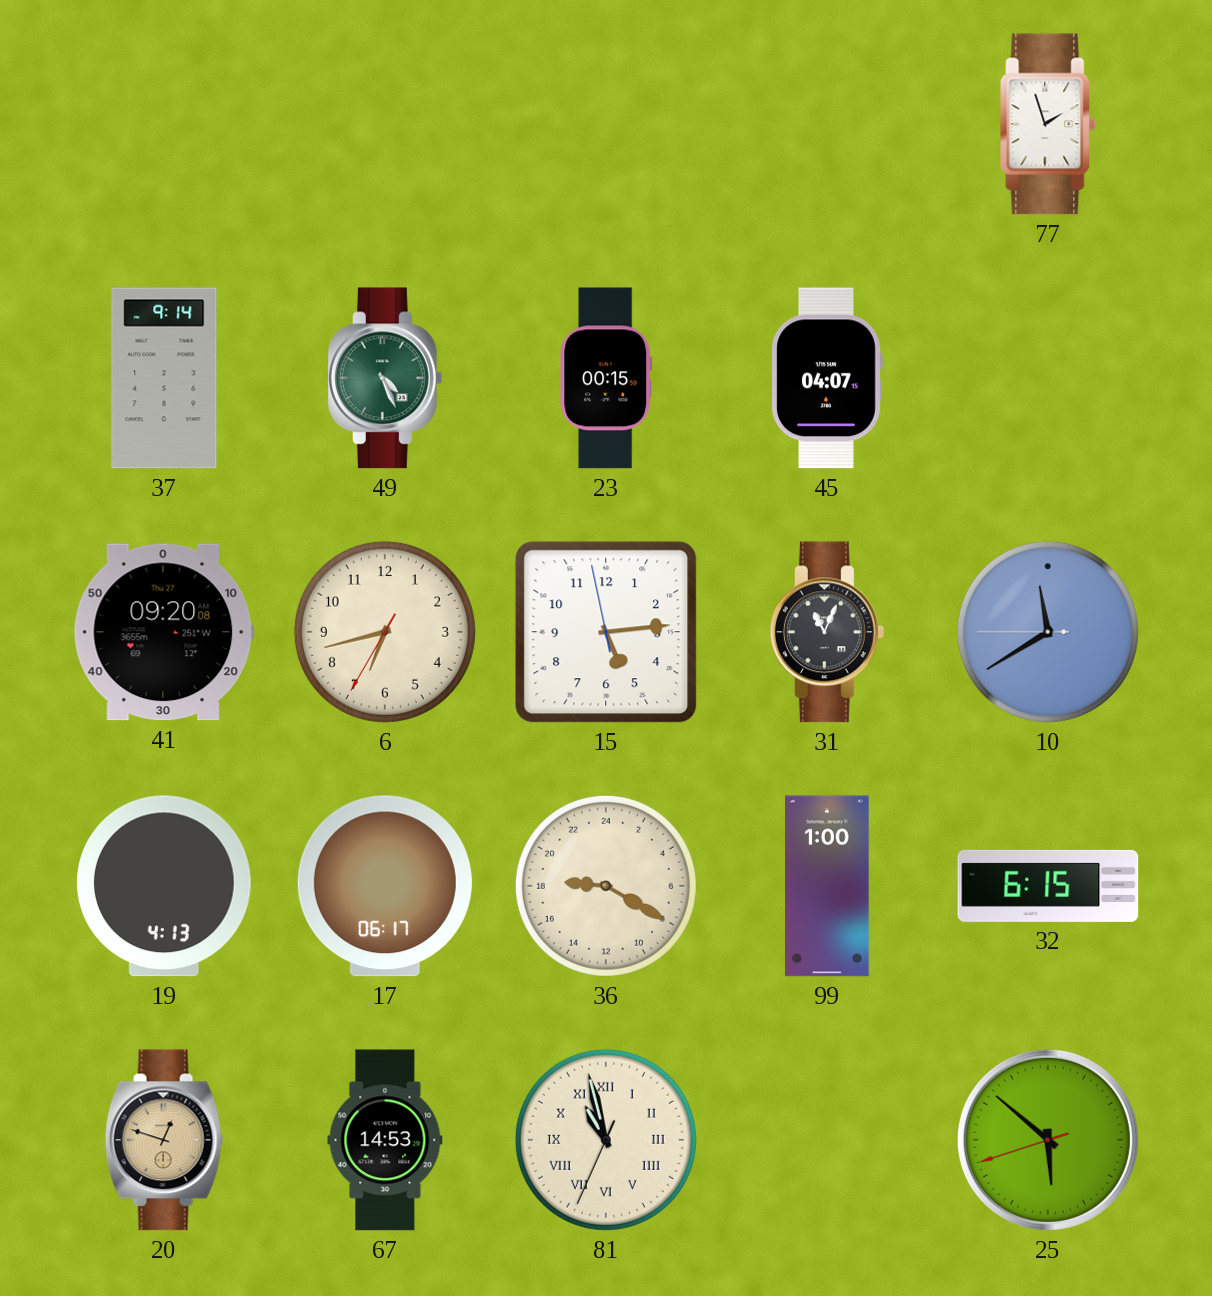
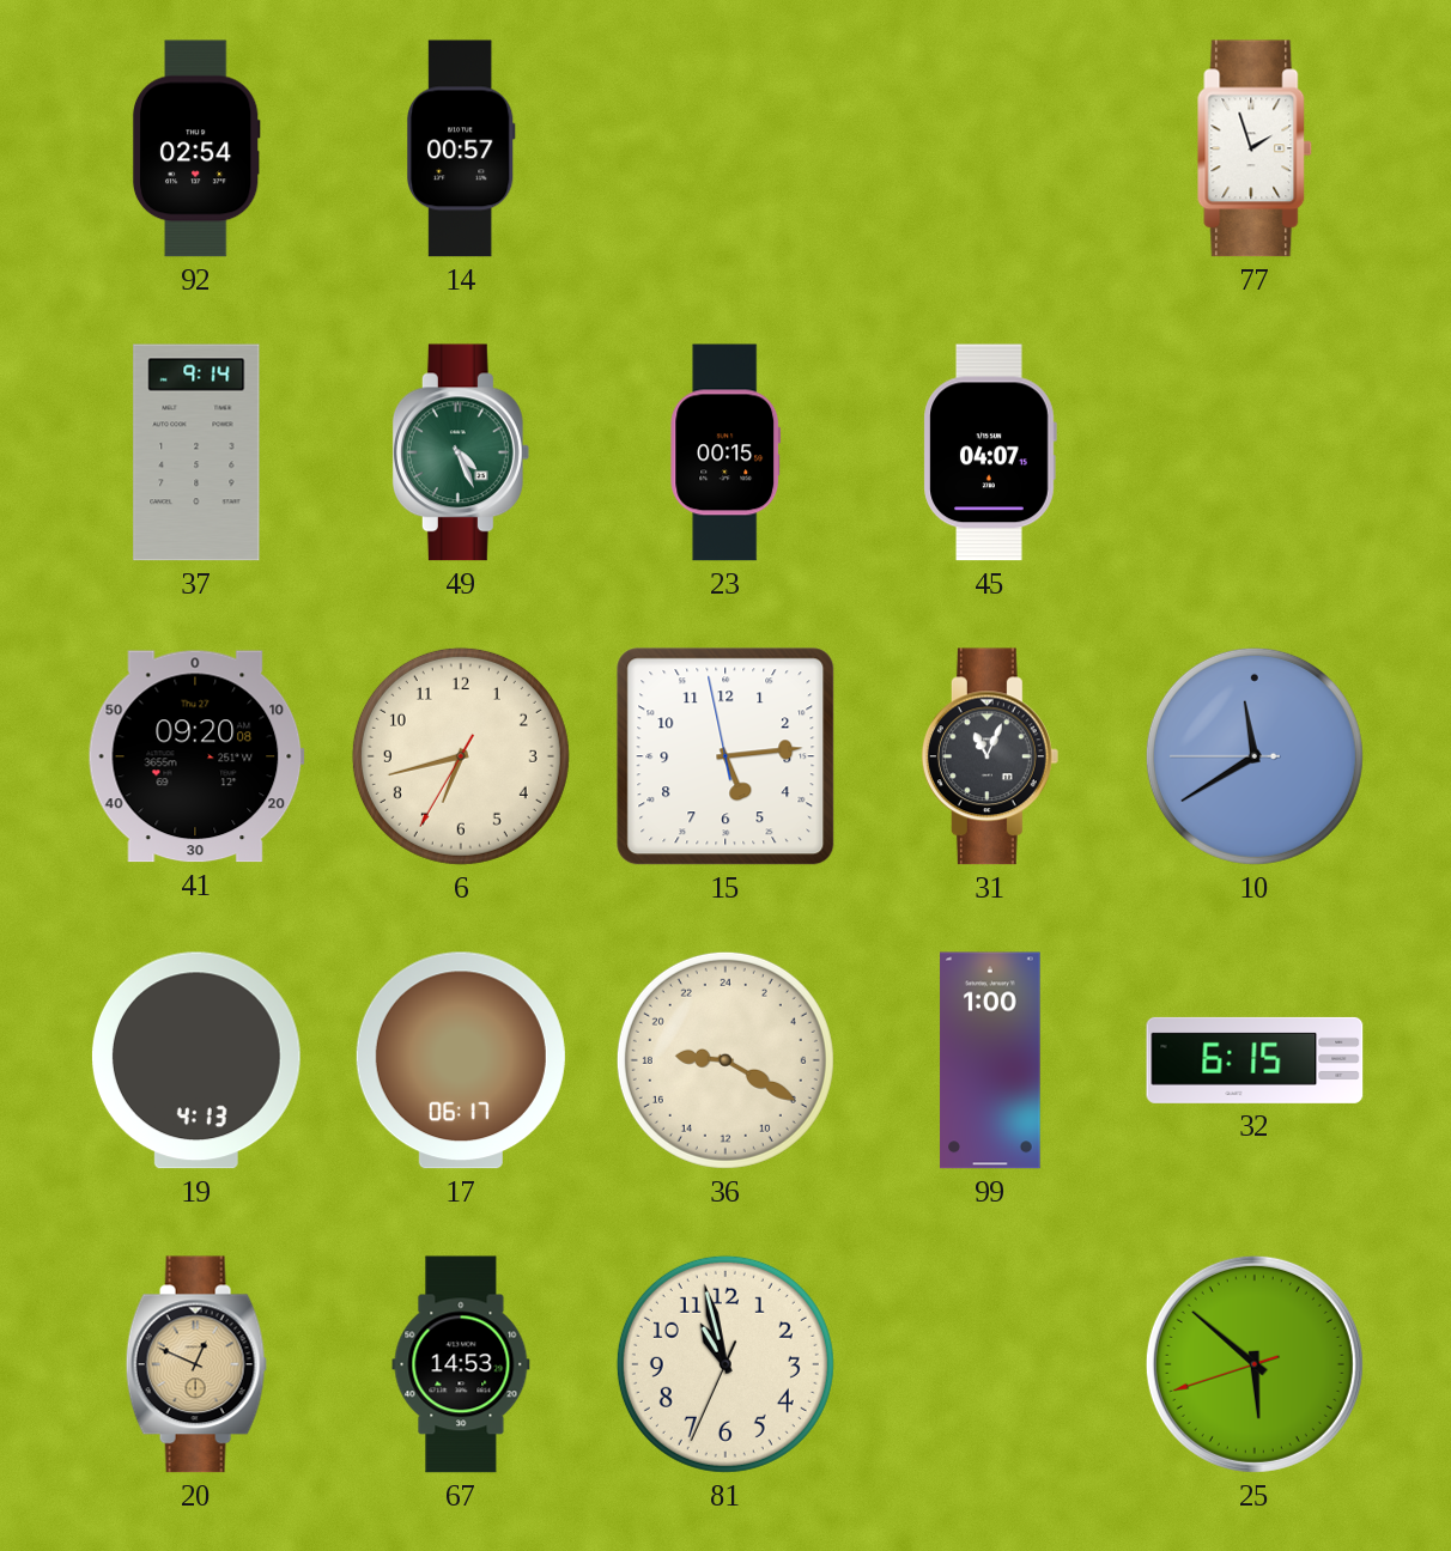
92: none -> 02:54 (196, 148)
14: none -> 00:57 (462, 148)
20: 12:48 -> 12:49 (196, 1364)
81 numerals: Roman -> Arabic (725, 1364)
